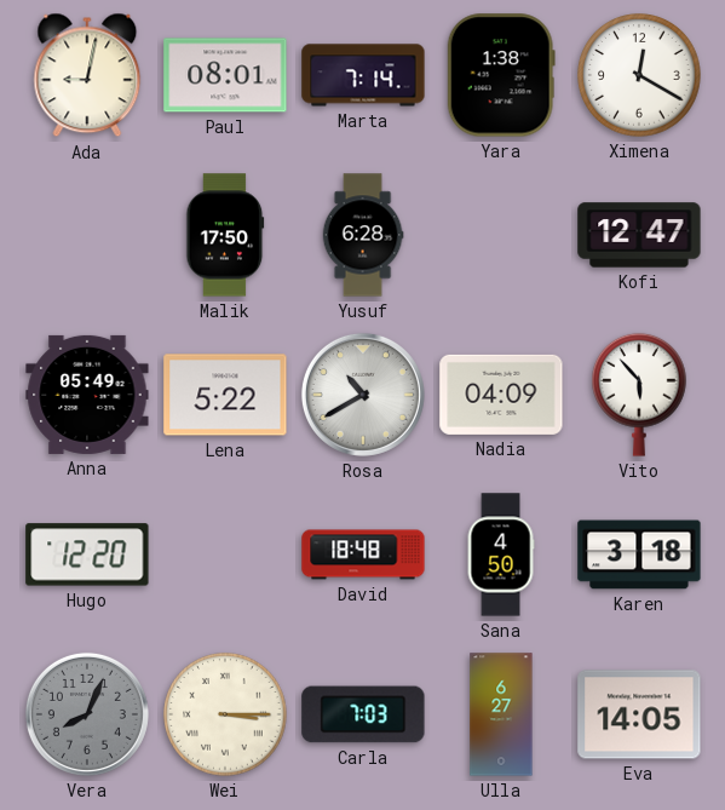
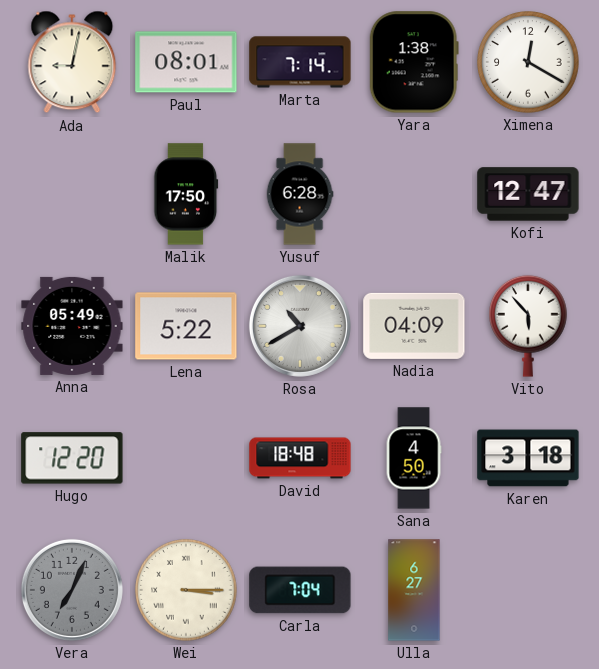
Vera: 8:04 -> 7:04 (72, 590)
Carla: 7:03 -> 7:04 (300, 590)
Eva: 14:05 -> none (639, 714)
